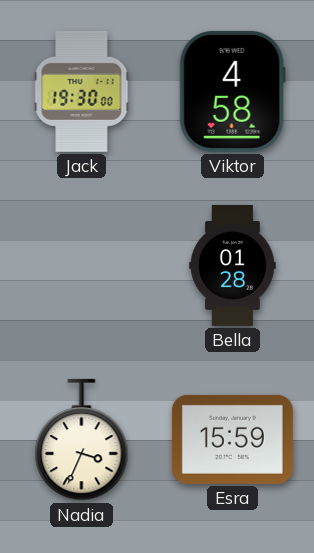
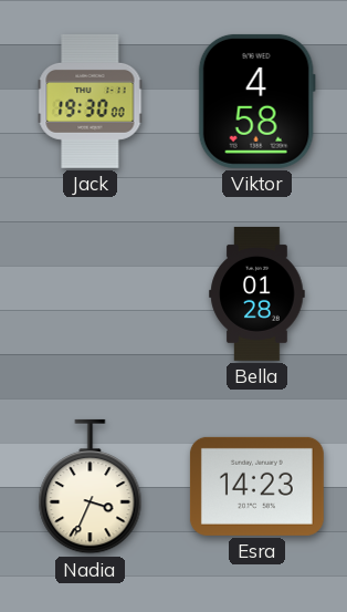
Esra: 15:59 -> 14:23 (256, 486)
